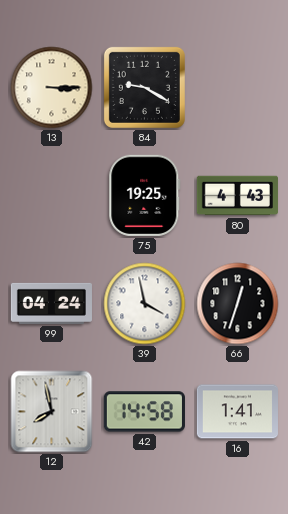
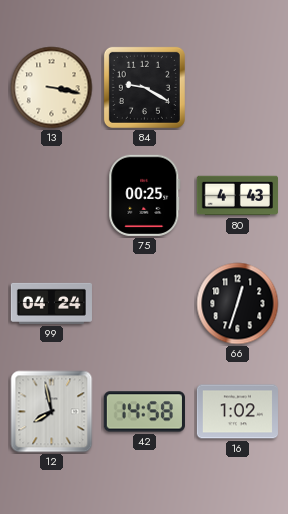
13: 3:15 -> 3:17 (52, 88)
75: 19:25 -> 00:25 (145, 195)
39: 3:58 -> none (145, 304)
16: 1:41 -> 1:02 (237, 412)
